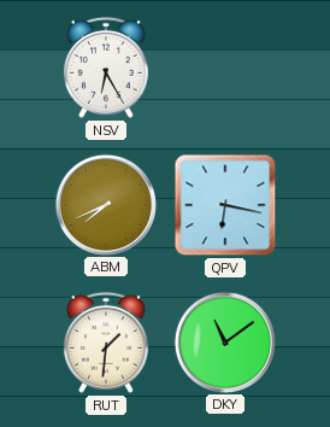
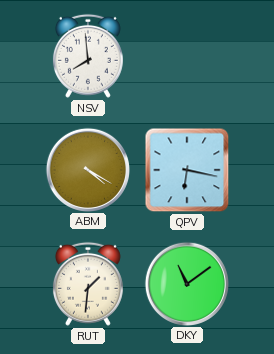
NSV: 6:25 -> 7:59 (88, 56)
ABM: 7:41 -> 4:20 (87, 169)
